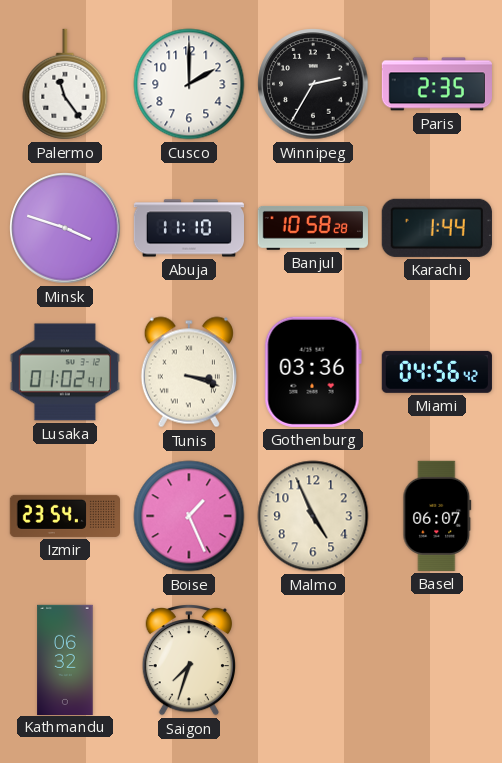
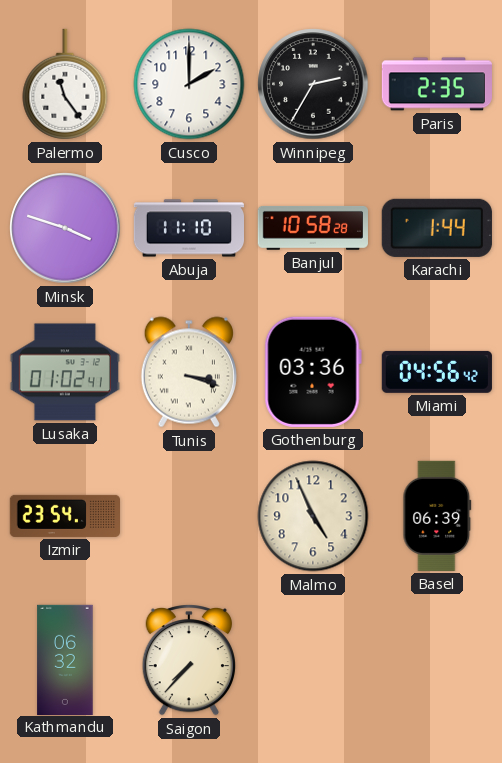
Boise: 1:26 -> none (189, 516)
Basel: 06:07 -> 06:39 (437, 516)
Saigon: 7:33 -> 7:37 (189, 661)
